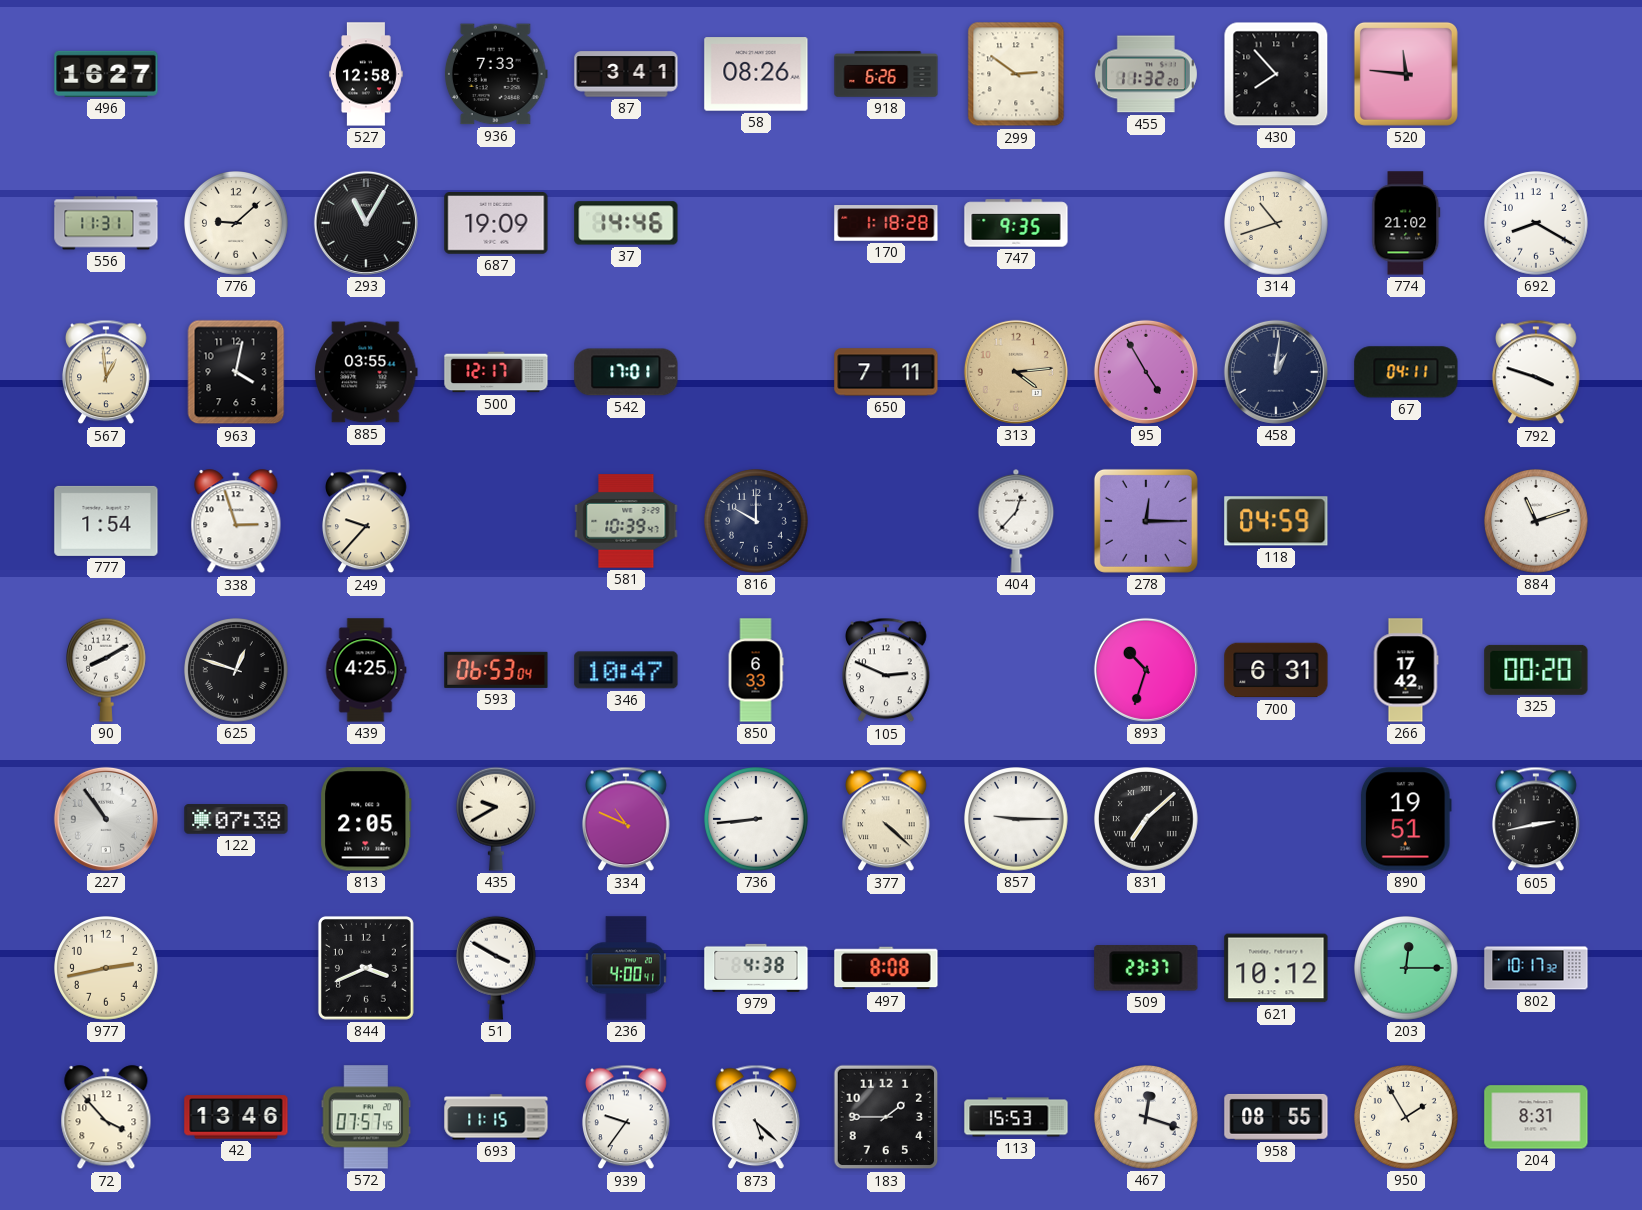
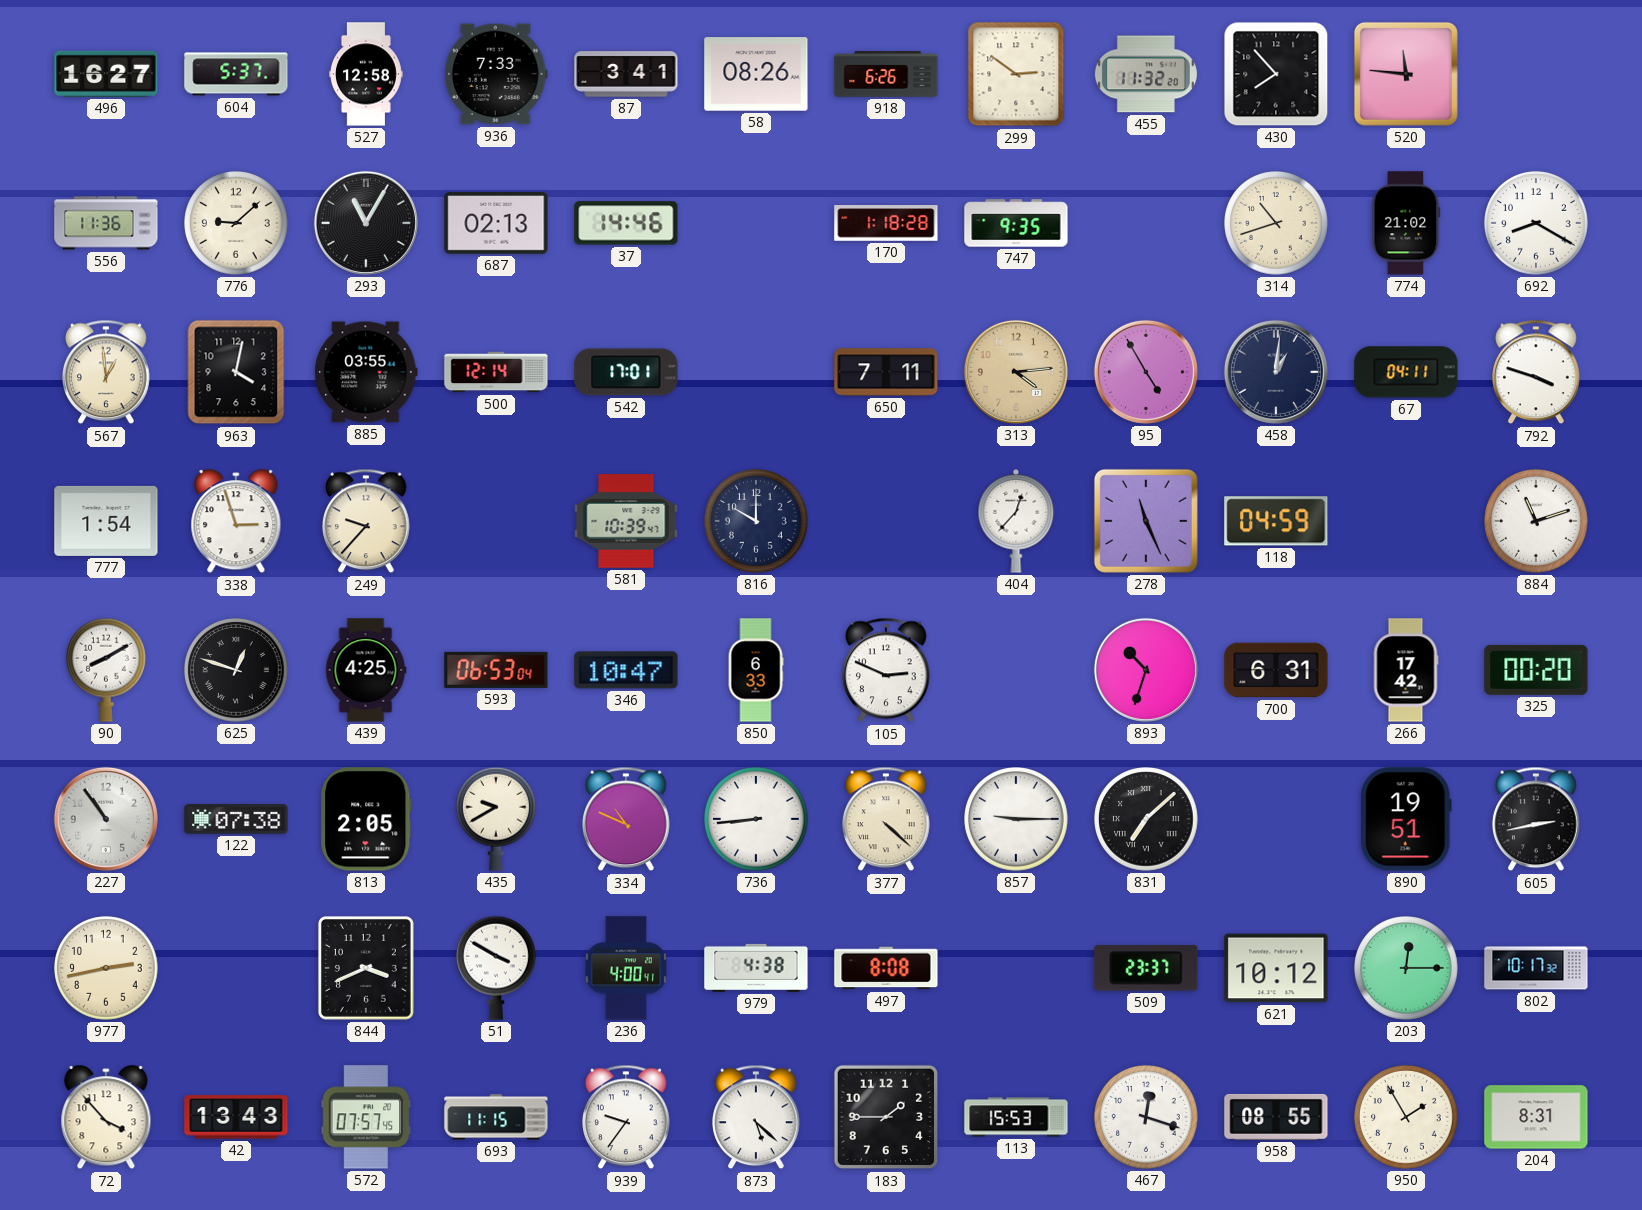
604: none -> 5:37 (236, 74)
556: 11:31 -> 11:36 (106, 223)
687: 19:09 -> 02:13 (496, 224)
500: 12:17 -> 12:14 (496, 372)
278: 12:15 -> 11:26 (1146, 521)
42: 13:46 -> 13:43 (236, 1117)
